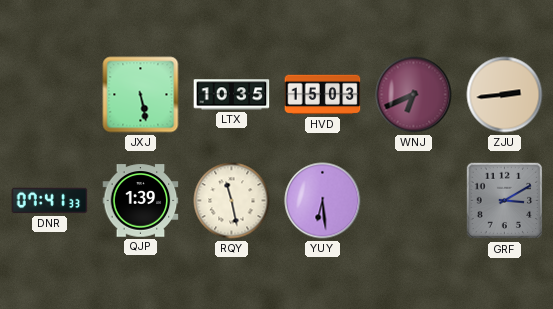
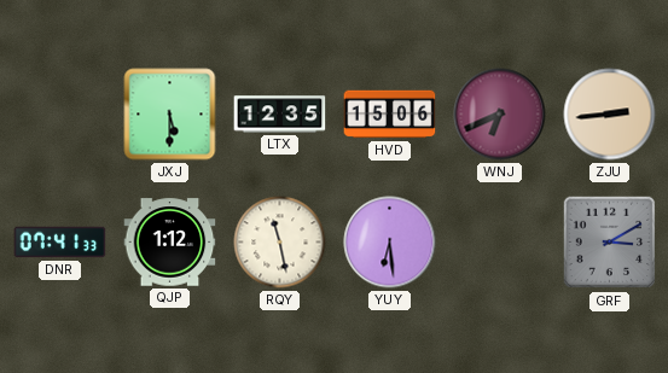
JXJ: 5:28 -> 5:30 (170, 115)
LTX: 10:35 -> 12:35 (280, 115)
HVD: 15:03 -> 15:06 (390, 115)
QJP: 1:39 -> 1:12 (170, 243)
